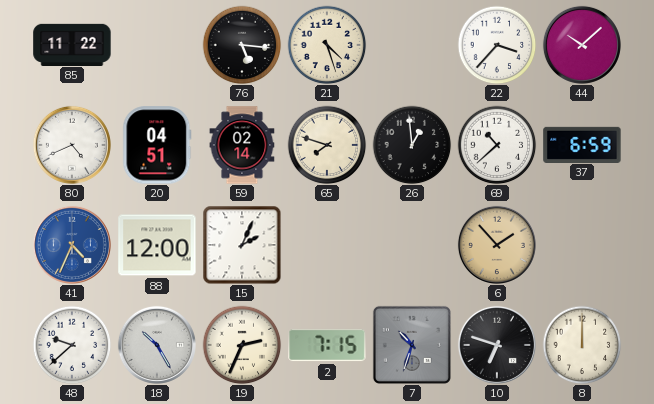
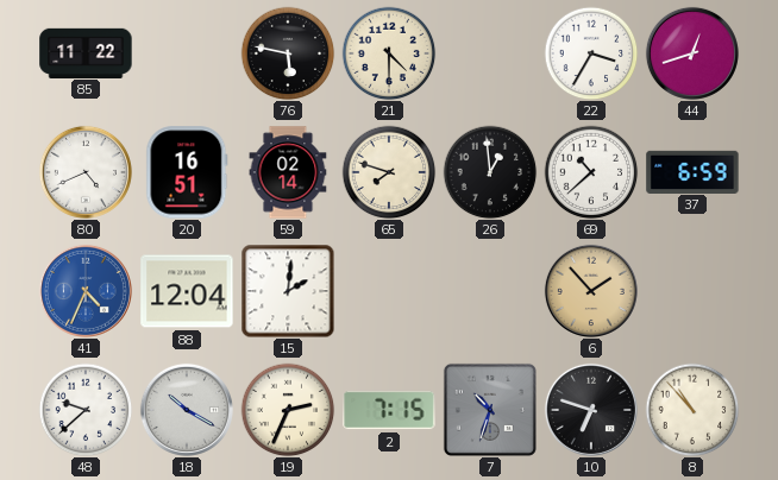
76: 5:16 -> 5:47 (288, 53)
21: 4:27 -> 4:30 (389, 53)
22: 3:37 -> 3:35 (591, 53)
44: 10:08 -> 12:42 (692, 53)
20: 04:51 -> 16:51 (187, 172)
88: 12:00 -> 12:04 (187, 291)
15: 2:04 -> 2:01 (288, 291)
18: 10:25 -> 10:20 (187, 410)
8: 12:00 -> 10:53 (692, 410)
